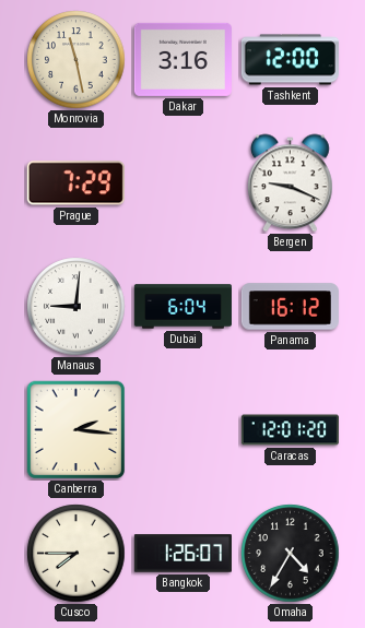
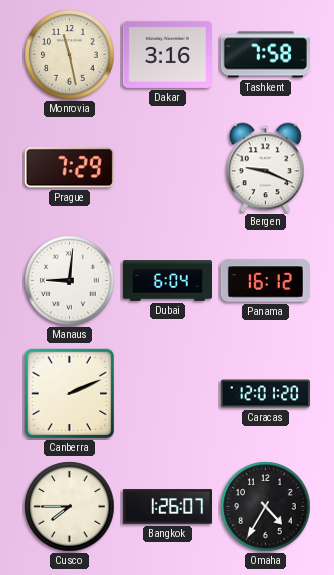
Tashkent: 12:00 -> 7:58 (265, 55)
Canberra: 2:16 -> 2:11 (70, 394)
